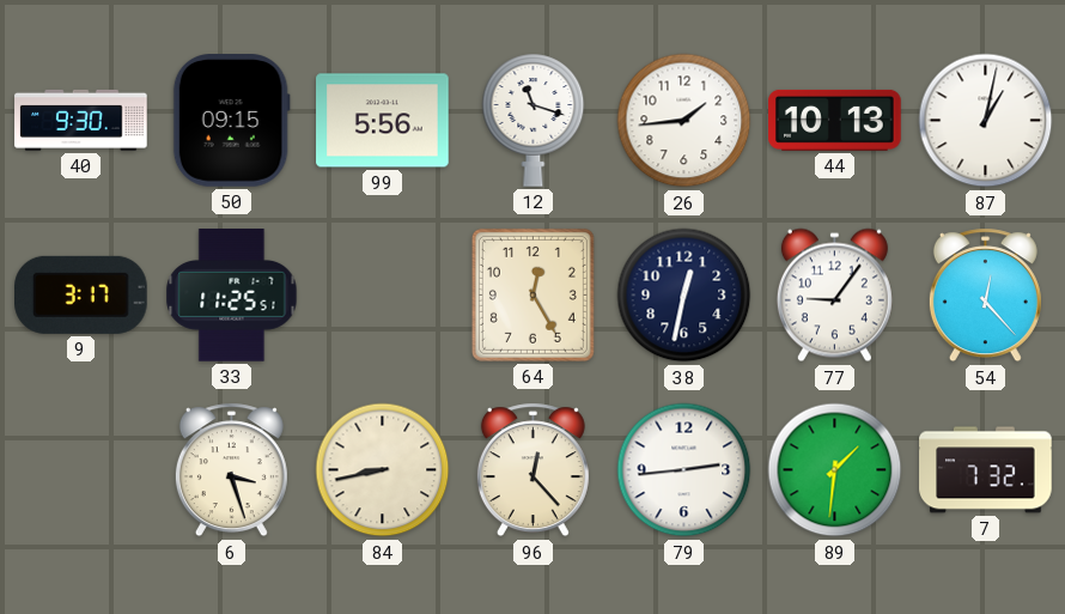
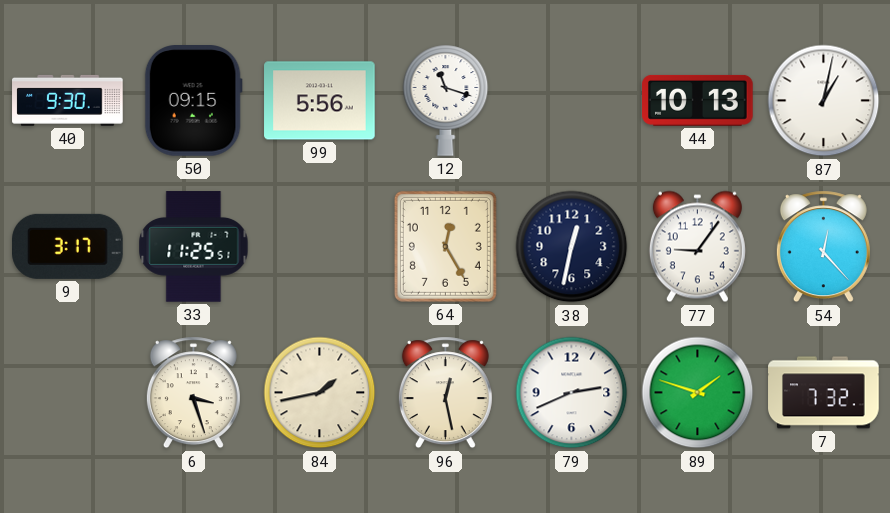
26: 1:44 -> none (684, 121)
84: 8:43 -> 1:43 (320, 393)
96: 12:23 -> 12:28 (445, 393)
79: 2:44 -> 2:41 (572, 393)
89: 1:31 -> 1:48 (698, 393)
